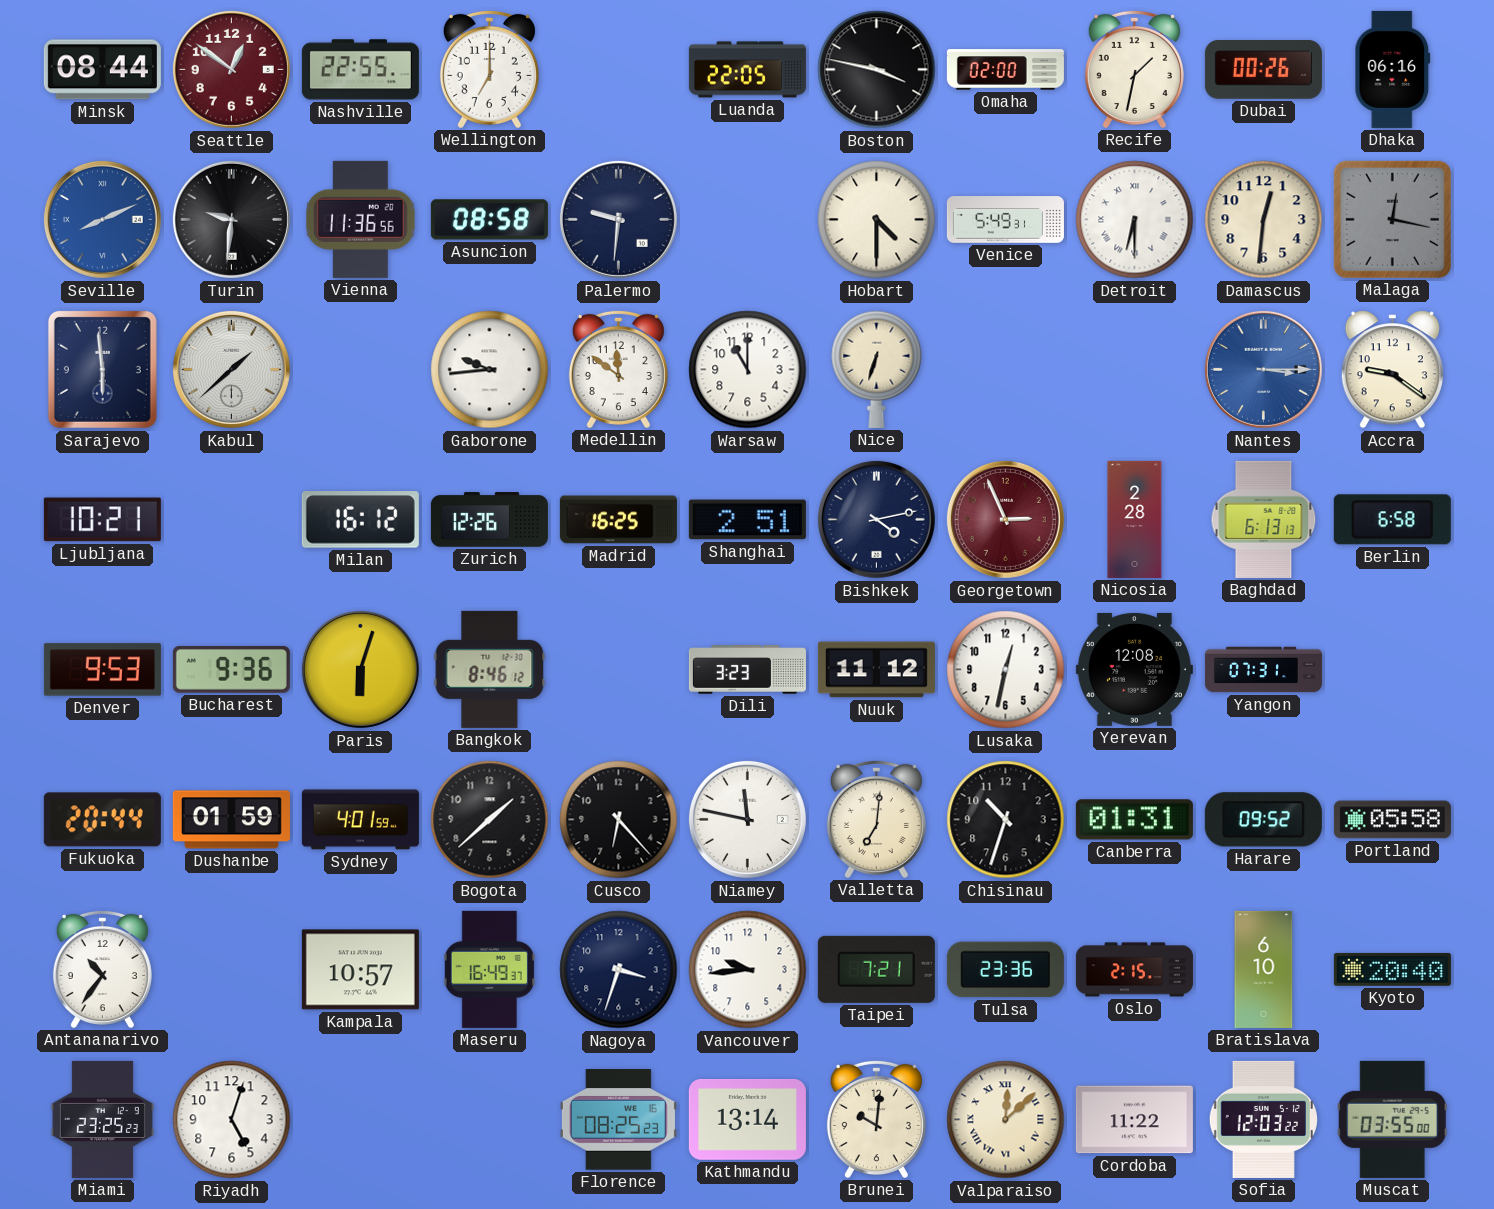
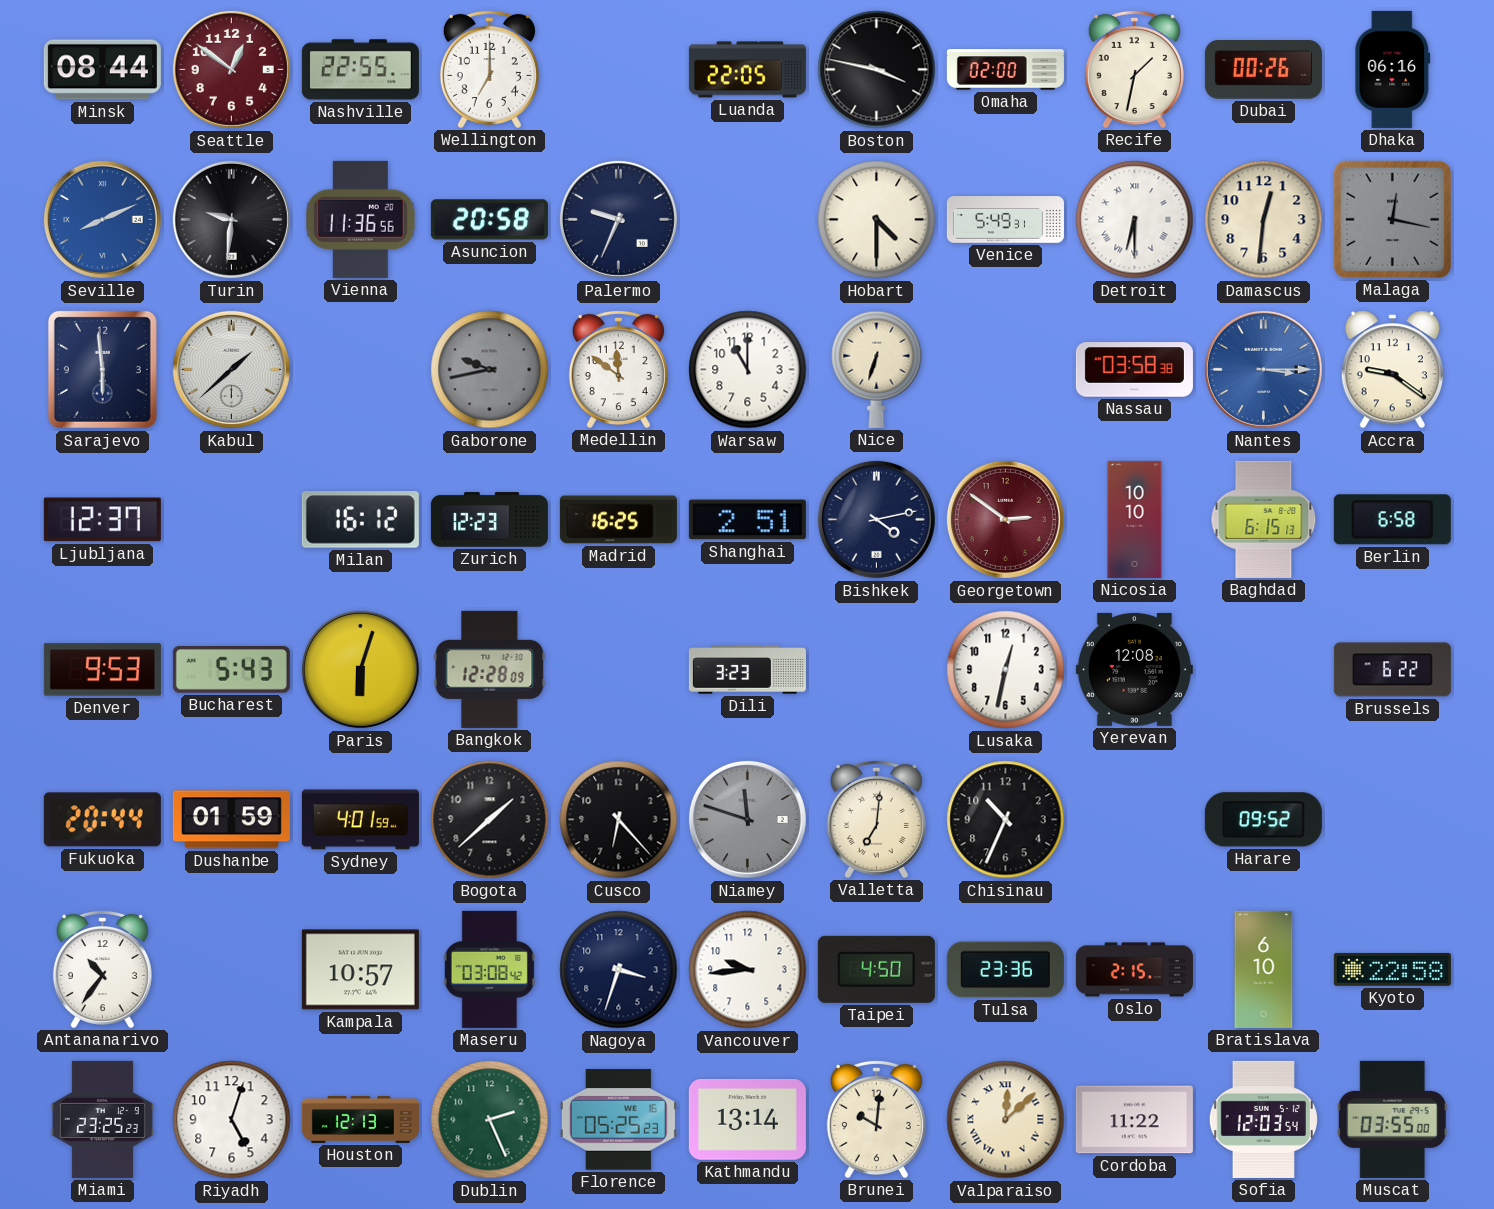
Asuncion: 08:58 -> 20:58 (489, 220)
Palermo: 9:31 -> 9:34 (618, 219)
Gaborone: 9:44 -> 9:43 (490, 370)
Gaborone dial: white -> grey (490, 370)
Nassau: none -> 03:58 (1134, 370)
Ljubljana: 10:21 -> 12:37 (102, 520)
Zurich: 12:26 -> 12:23 (489, 520)
Georgetown: 2:56 -> 2:51 (1005, 519)
Nicosia: 2:28 -> 10:10 (1135, 519)
Baghdad: 6:13 -> 6:15 (1264, 519)
Bucharest: 9:36 -> 5:43 (231, 670)
Bangkok: 8:46 -> 12:28 (490, 669)
Nuuk: 11:12 -> none (876, 670)
Yangon: 07:31 -> none (1263, 670)
Brussels: none -> 6:22 (1392, 670)
Niamey: 11:47 -> 11:48 (747, 819)
Niamey dial: white -> grey (747, 819)
Chisinau: 10:33 -> 10:34 (1006, 820)
Canberra: 01:31 -> none (1134, 820)
Portland: 05:58 -> none (1392, 820)
Maseru: 16:49 -> 03:08 (489, 969)
Taipei: 7:21 -> 4:50 (876, 969)
Kyoto: 20:40 -> 22:58 (1392, 969)
Houston: none -> 12:13 (360, 1119)
Dublin: none -> 2:26 (490, 1120)
Florence: 08:25 -> 05:25 (618, 1120)
Sofia: 12:03:22 -> 12:03:54 (1263, 1119)
